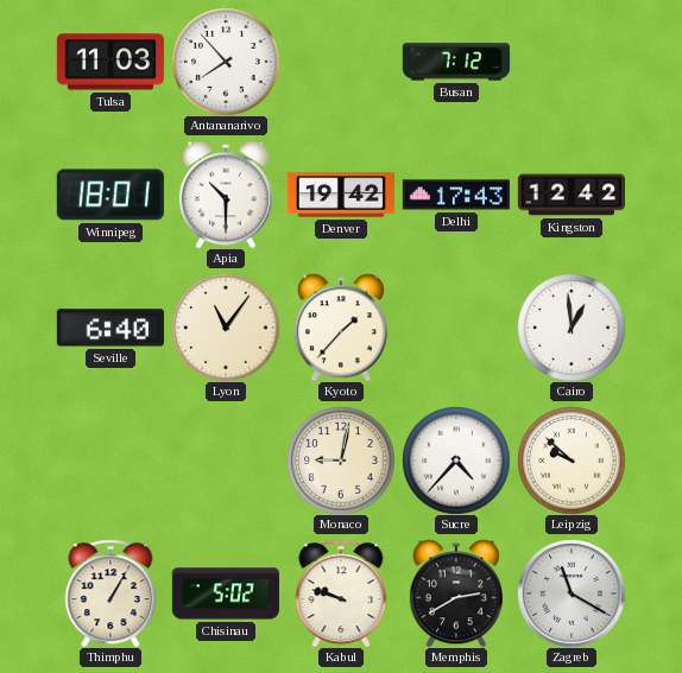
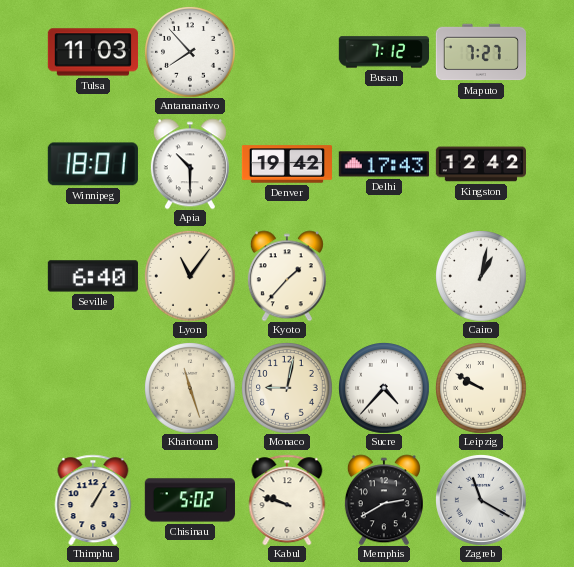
Maputo: none -> 7:27 (480, 52)
Cairo: 12:59 -> 1:02 (481, 276)
Khartoum: none -> 11:27 (190, 388)
Leipzig: 9:52 -> 9:50 (481, 388)
